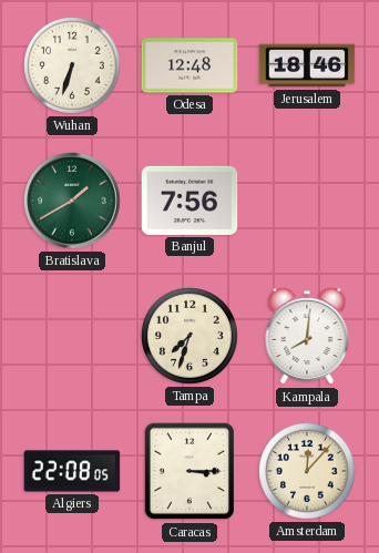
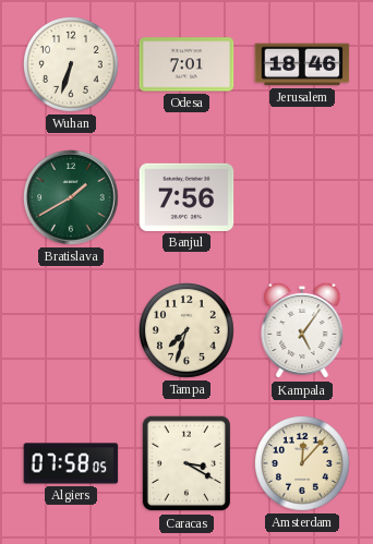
Odesa: 12:48 -> 7:01 (186, 64)
Kampala: 8:01 -> 5:06 (302, 330)
Algiers: 22:08 -> 07:58 (71, 463)
Caracas: 3:15 -> 3:20 (186, 463)
